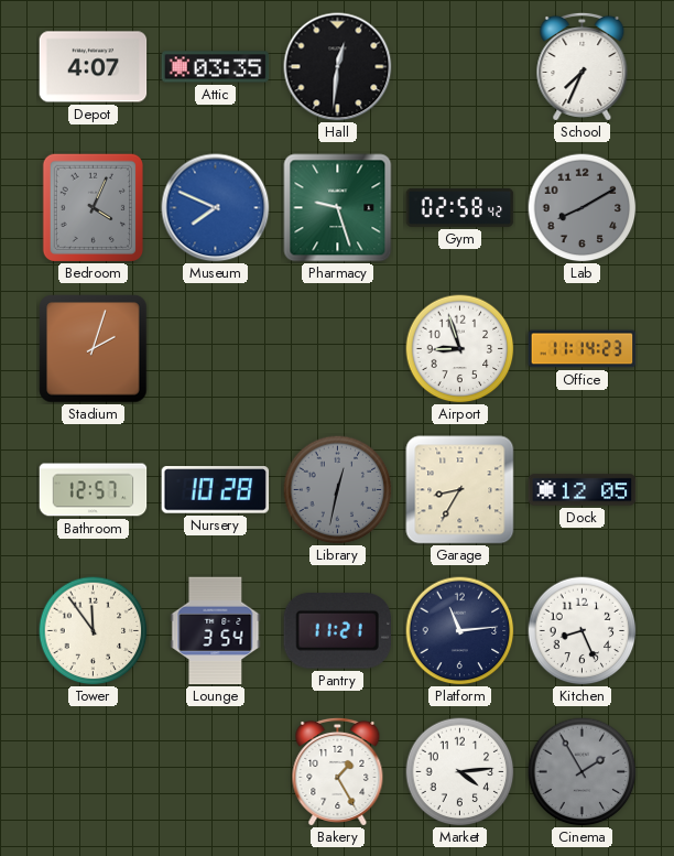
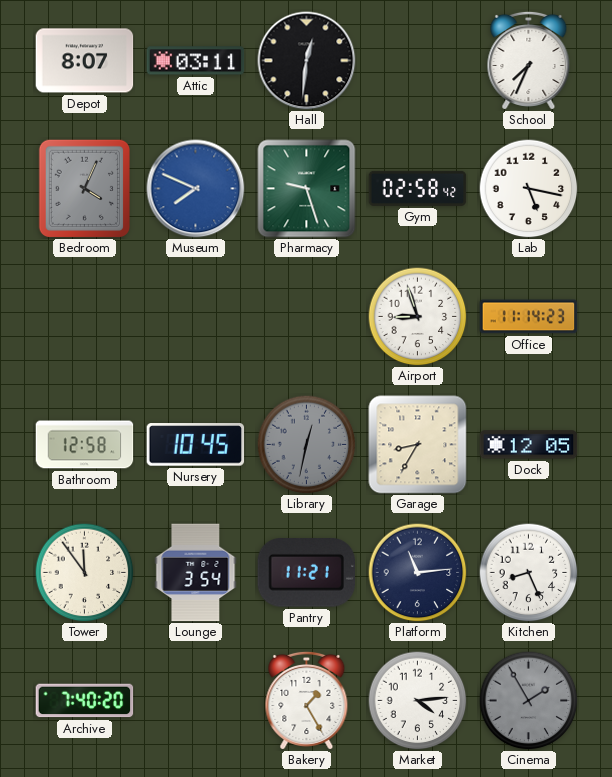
Depot: 4:07 -> 8:07 (85, 61)
Attic: 03:35 -> 03:11 (196, 61)
Lab: 8:10 -> 5:17 (529, 189)
Lab dial: grey -> white (529, 189)
Stadium: 2:03 -> none (94, 349)
Bathroom: 12:57 -> 12:58 (85, 445)
Nursery: 10:28 -> 10:45 (196, 445)
Archive: none -> 7:40 (85, 701)
